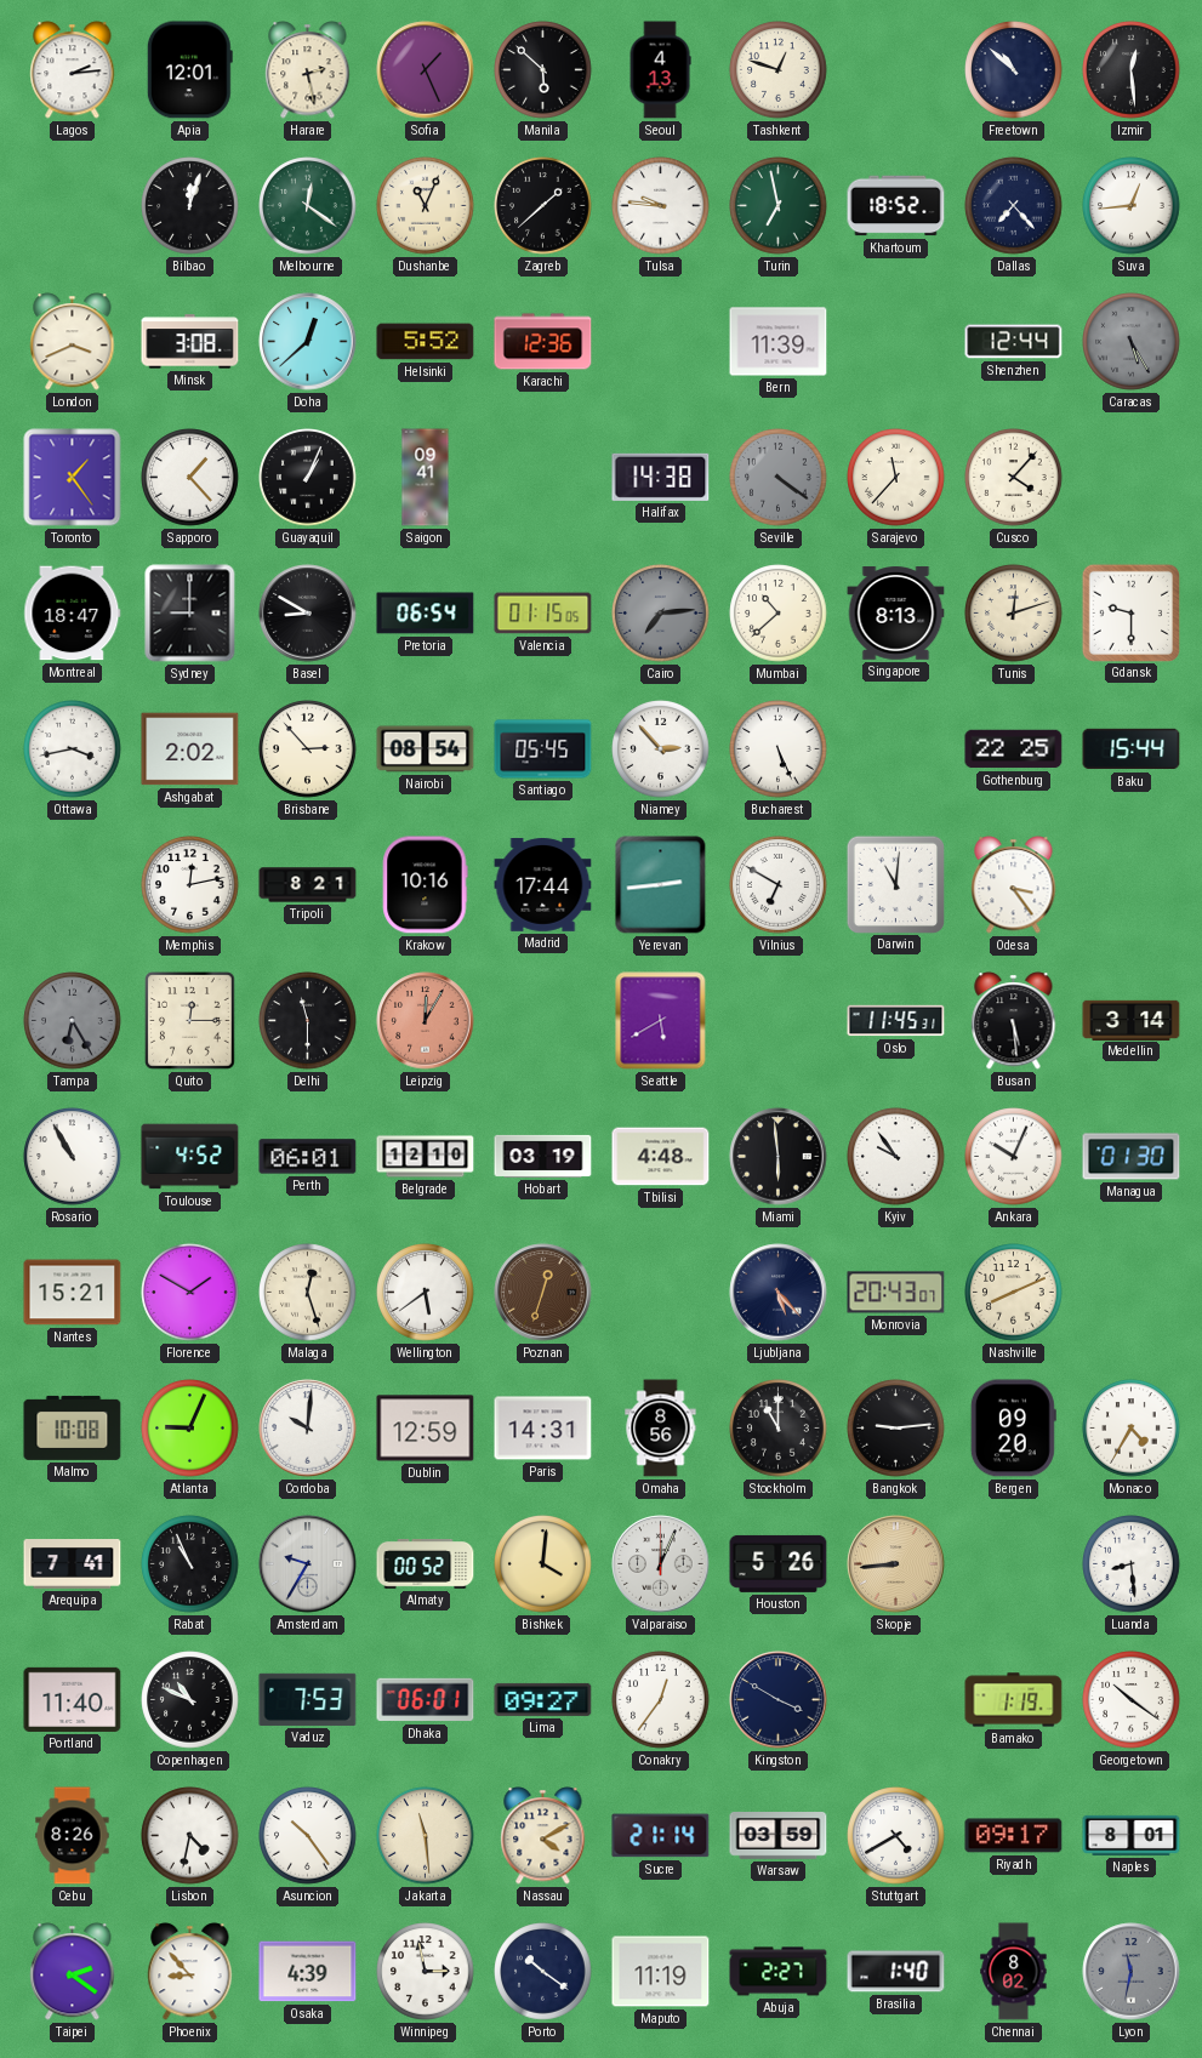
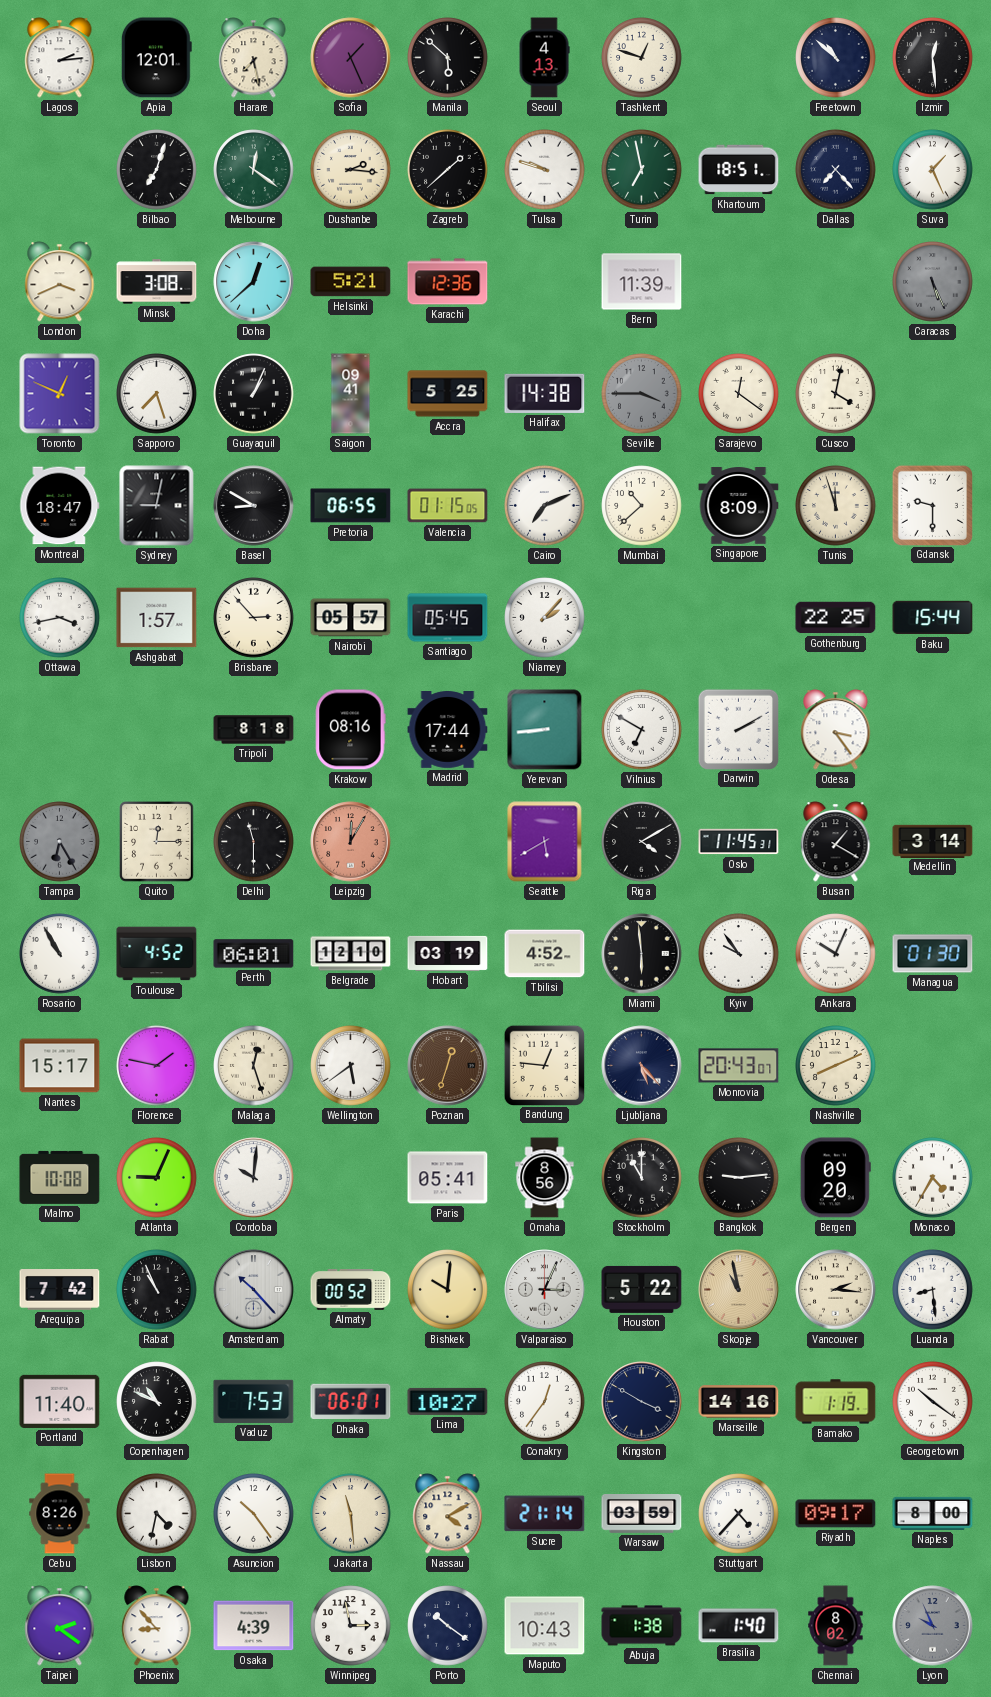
Harare: 2:28 -> 7:28 (254, 58)
Bilbao: 12:03 -> 7:03 (157, 170)
Dushanbe: 11:04 -> 2:16 (351, 170)
Tulsa: 9:46 -> 9:48 (545, 170)
Khartoum: 18:52 -> 18:51 (739, 170)
Suva: 12:44 -> 1:26 (933, 170)
Helsinki: 5:52 -> 5:21 (351, 282)
Shenzhen: 12:44 -> none (1014, 342)
Caracas: 5:25 -> 5:26 (933, 282)
Toronto: 1:24 -> 12:49 (60, 394)
Sapporo: 1:23 -> 7:27 (157, 394)
Accra: none -> 5:25 (448, 394)
Seville: 4:21 -> 3:45 (642, 394)
Sarajevo: 11:37 -> 12:21 (739, 394)
Cusco: 4:07 -> 4:02 (836, 394)
Sydney: 9:00 -> 9:02 (157, 506)
Pretoria: 06:54 -> 06:55 (351, 506)
Cairo: 7:14 -> 7:11 (545, 506)
Cairo dial: grey -> white (545, 506)
Singapore: 8:13 -> 8:09 (739, 506)
Tunis: 12:12 -> 11:57 (836, 506)
Ashgabat: 2:02 -> 1:57 (157, 618)
Nairobi: 08:54 -> 05:57 (351, 618)
Niamey: 2:53 -> 2:07 (545, 618)
Bucharest: 5:26 -> none (779, 749)
Memphis: 12:13 -> none (190, 885)
Tripoli: 8:21 -> 8:18 (254, 730)
Krakow: 10:16 -> 08:16 (351, 730)
Yerevan: 2:44 -> 8:44 (545, 730)
Darwin: 11:01 -> 2:10 (738, 729)
Riga: none -> 4:10 (642, 842)
Busan: 5:29 -> 1:20 (836, 842)
Tbilisi: 4:48 -> 4:52 (545, 954)
Nantes: 15:21 -> 15:17 (60, 1066)
Florence: 1:50 -> 1:47 (157, 1066)
Bandung: none -> 12:46 (544, 1065)
Dublin: 12:59 -> none (426, 1429)
Paris: 14:31 -> 05:41 (448, 1178)
Arequipa: 7:41 -> 7:42 (60, 1290)
Amsterdam: 9:35 -> 10:23 (254, 1290)
Bishkek: 4:01 -> 10:01 (448, 1290)
Valparaiso: 12:04 -> 3:04 (545, 1290)
Houston: 5:26 -> 5:22 (642, 1289)
Skopje: 8:44 -> 10:58 (739, 1290)
Vancouver: none -> 2:16 (836, 1290)
Lima: 09:27 -> 10:27 (448, 1401)
Marseille: none -> 14:16 (739, 1402)
Stuttgart: 4:40 -> 4:37 (739, 1514)
Naples: 8:01 -> 8:00 (933, 1513)
Maputo: 11:19 -> 10:43 (545, 1626)
Abuja: 2:27 -> 1:38 (642, 1626)
Lyon: 11:32 -> 9:56 (933, 1626)
